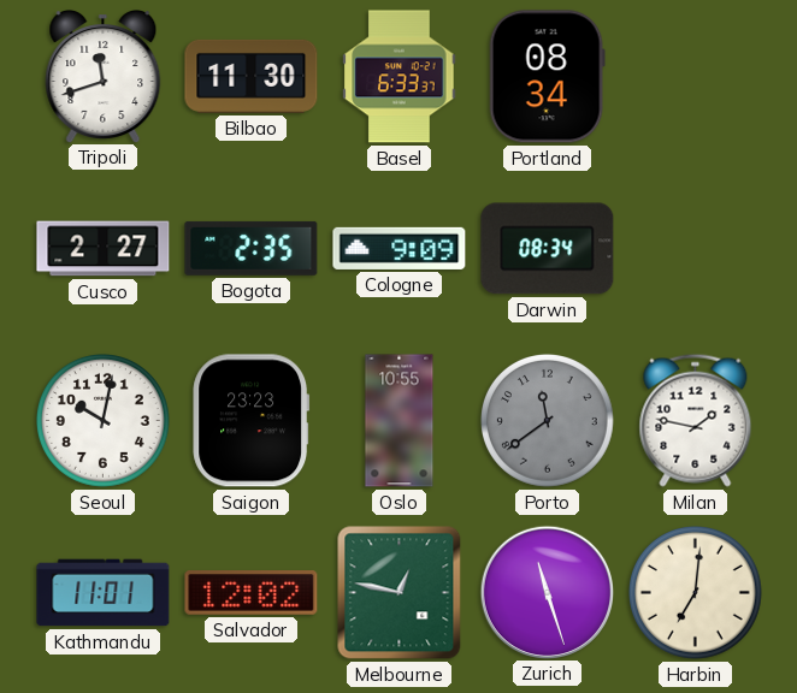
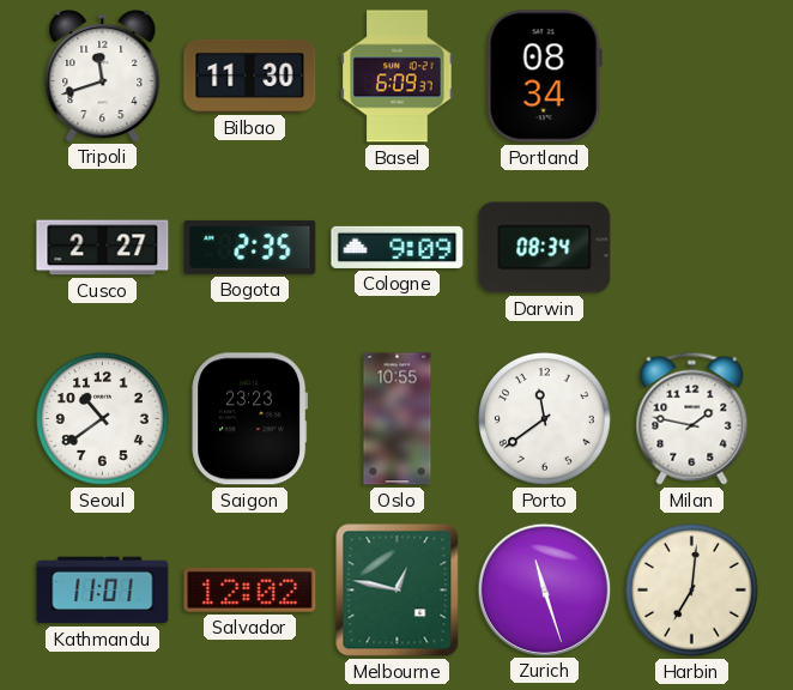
Basel: 6:33 -> 6:09 (398, 77)
Seoul: 10:02 -> 10:39 (103, 419)
Porto dial: grey -> white (545, 419)
